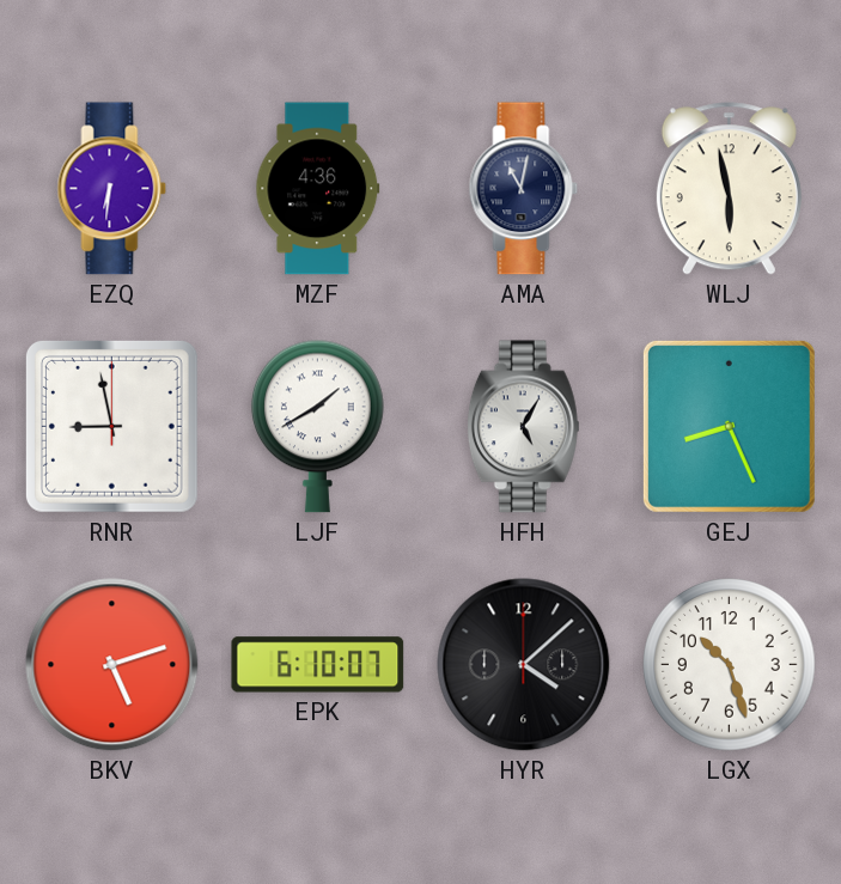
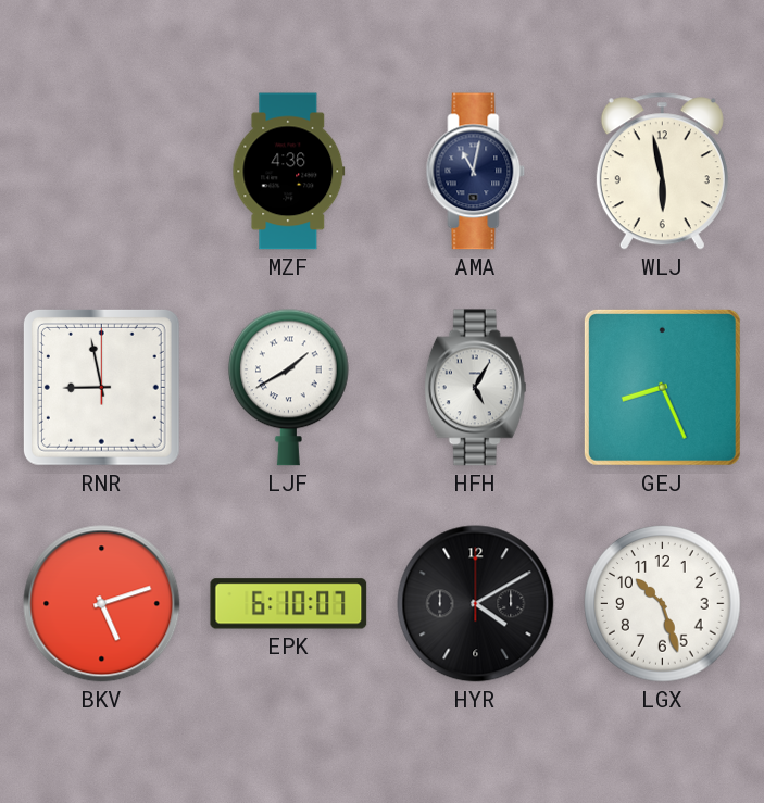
EZQ: 6:31 -> none (112, 189)
HYR: 4:08 -> 4:10 (476, 604)
